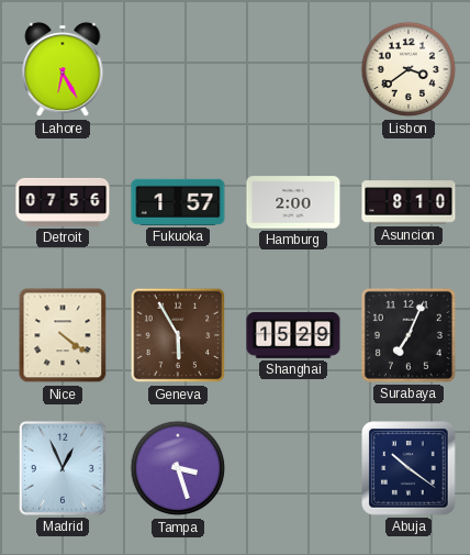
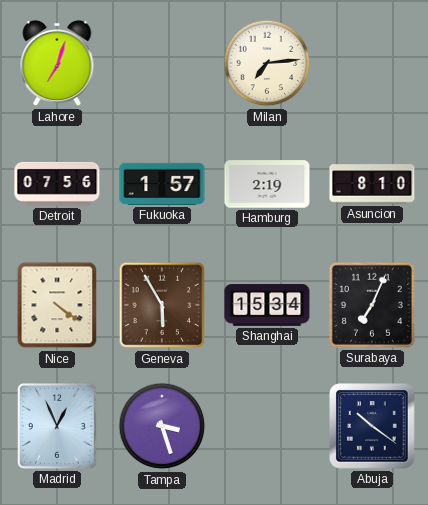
Lahore: 6:25 -> 7:03 (57, 63)
Milan: none -> 7:14 (267, 63)
Lisbon: 3:39 -> none (409, 69)
Hamburg: 2:00 -> 2:19 (267, 184)
Shanghai: 15:29 -> 15:34 (267, 305)
